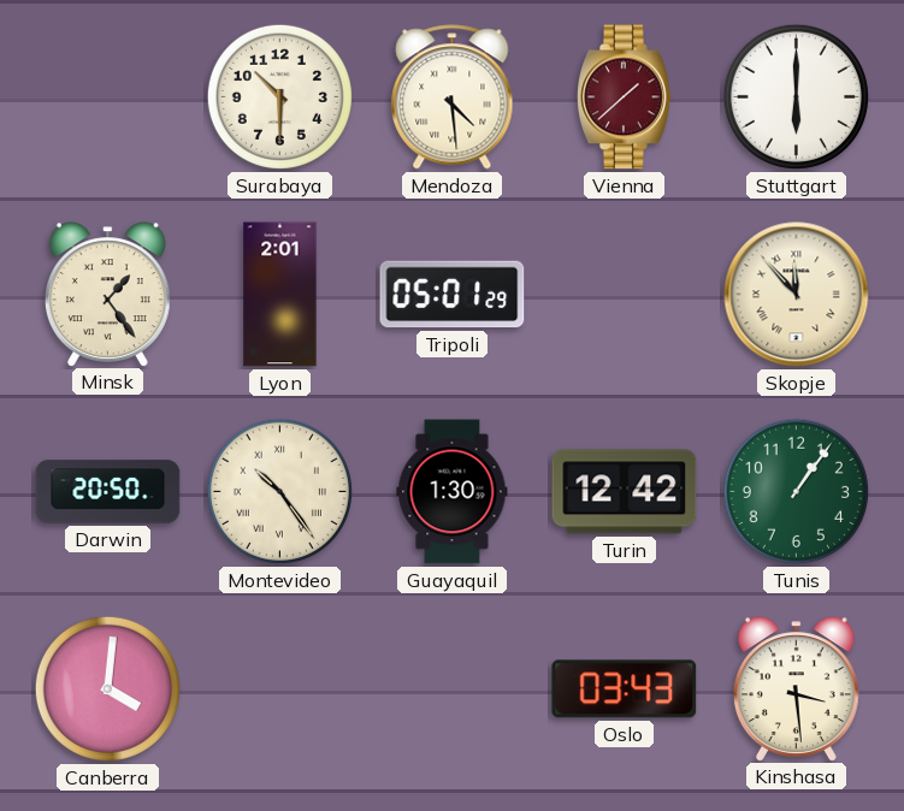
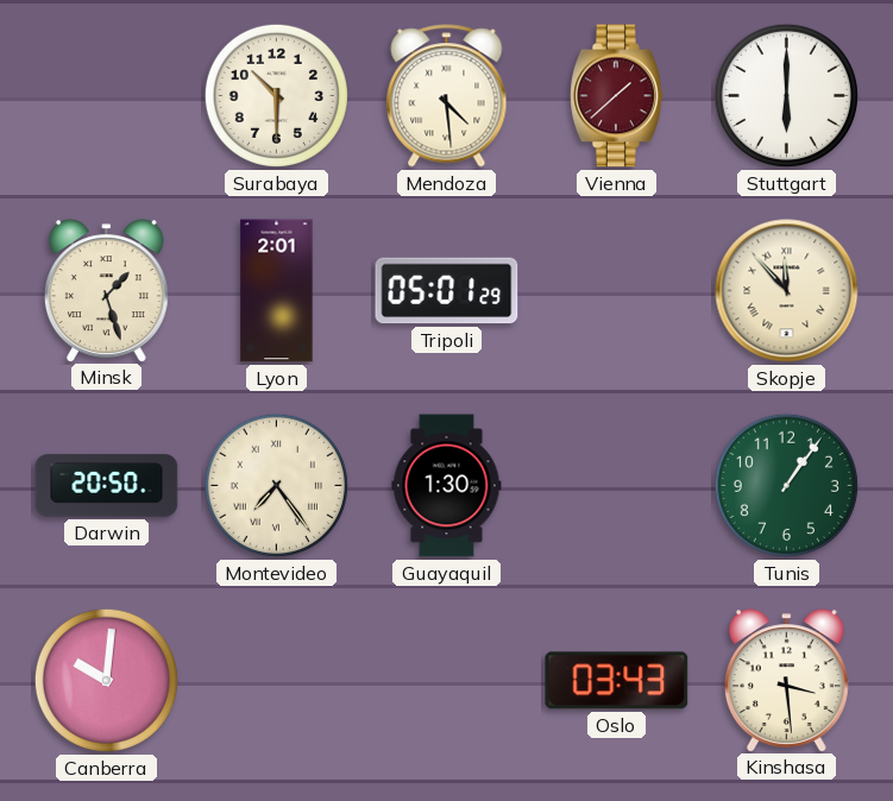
Minsk: 1:24 -> 1:27 (106, 290)
Montevideo: 10:24 -> 7:24 (276, 485)
Turin: 12:42 -> none (625, 492)
Canberra: 4:01 -> 10:01 (106, 680)
